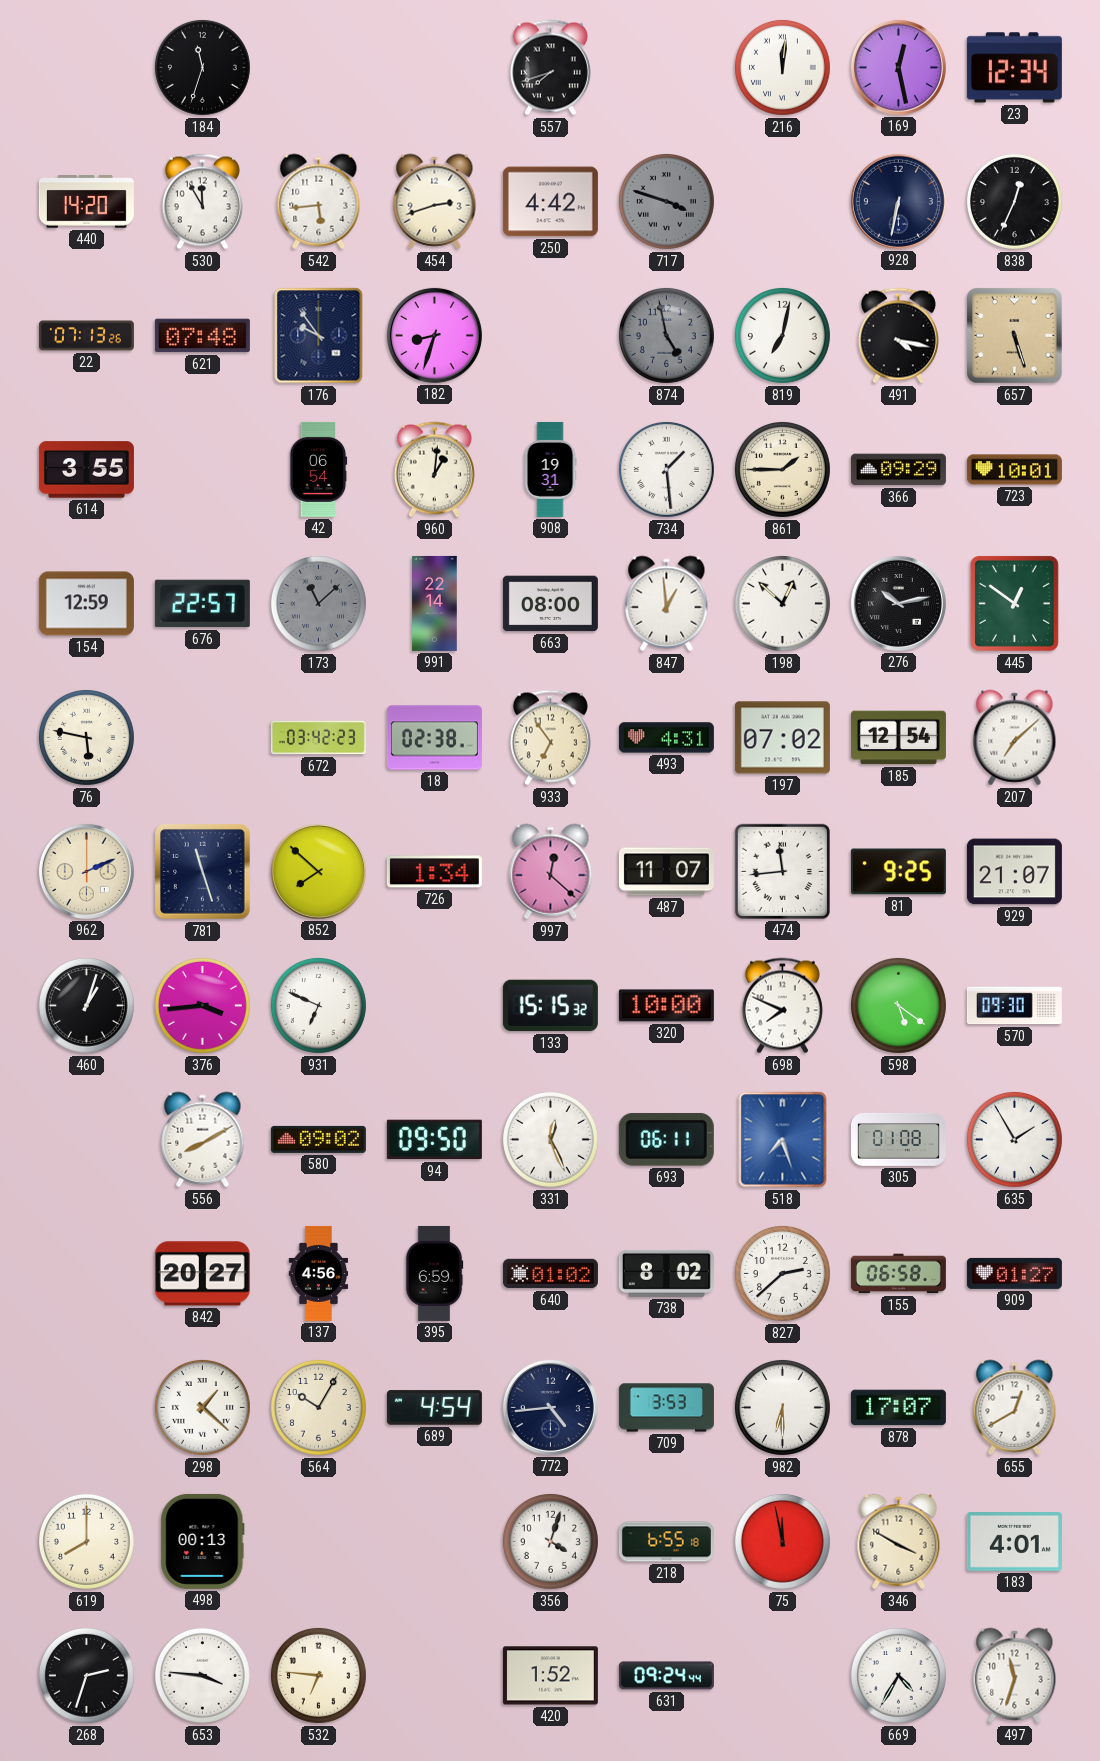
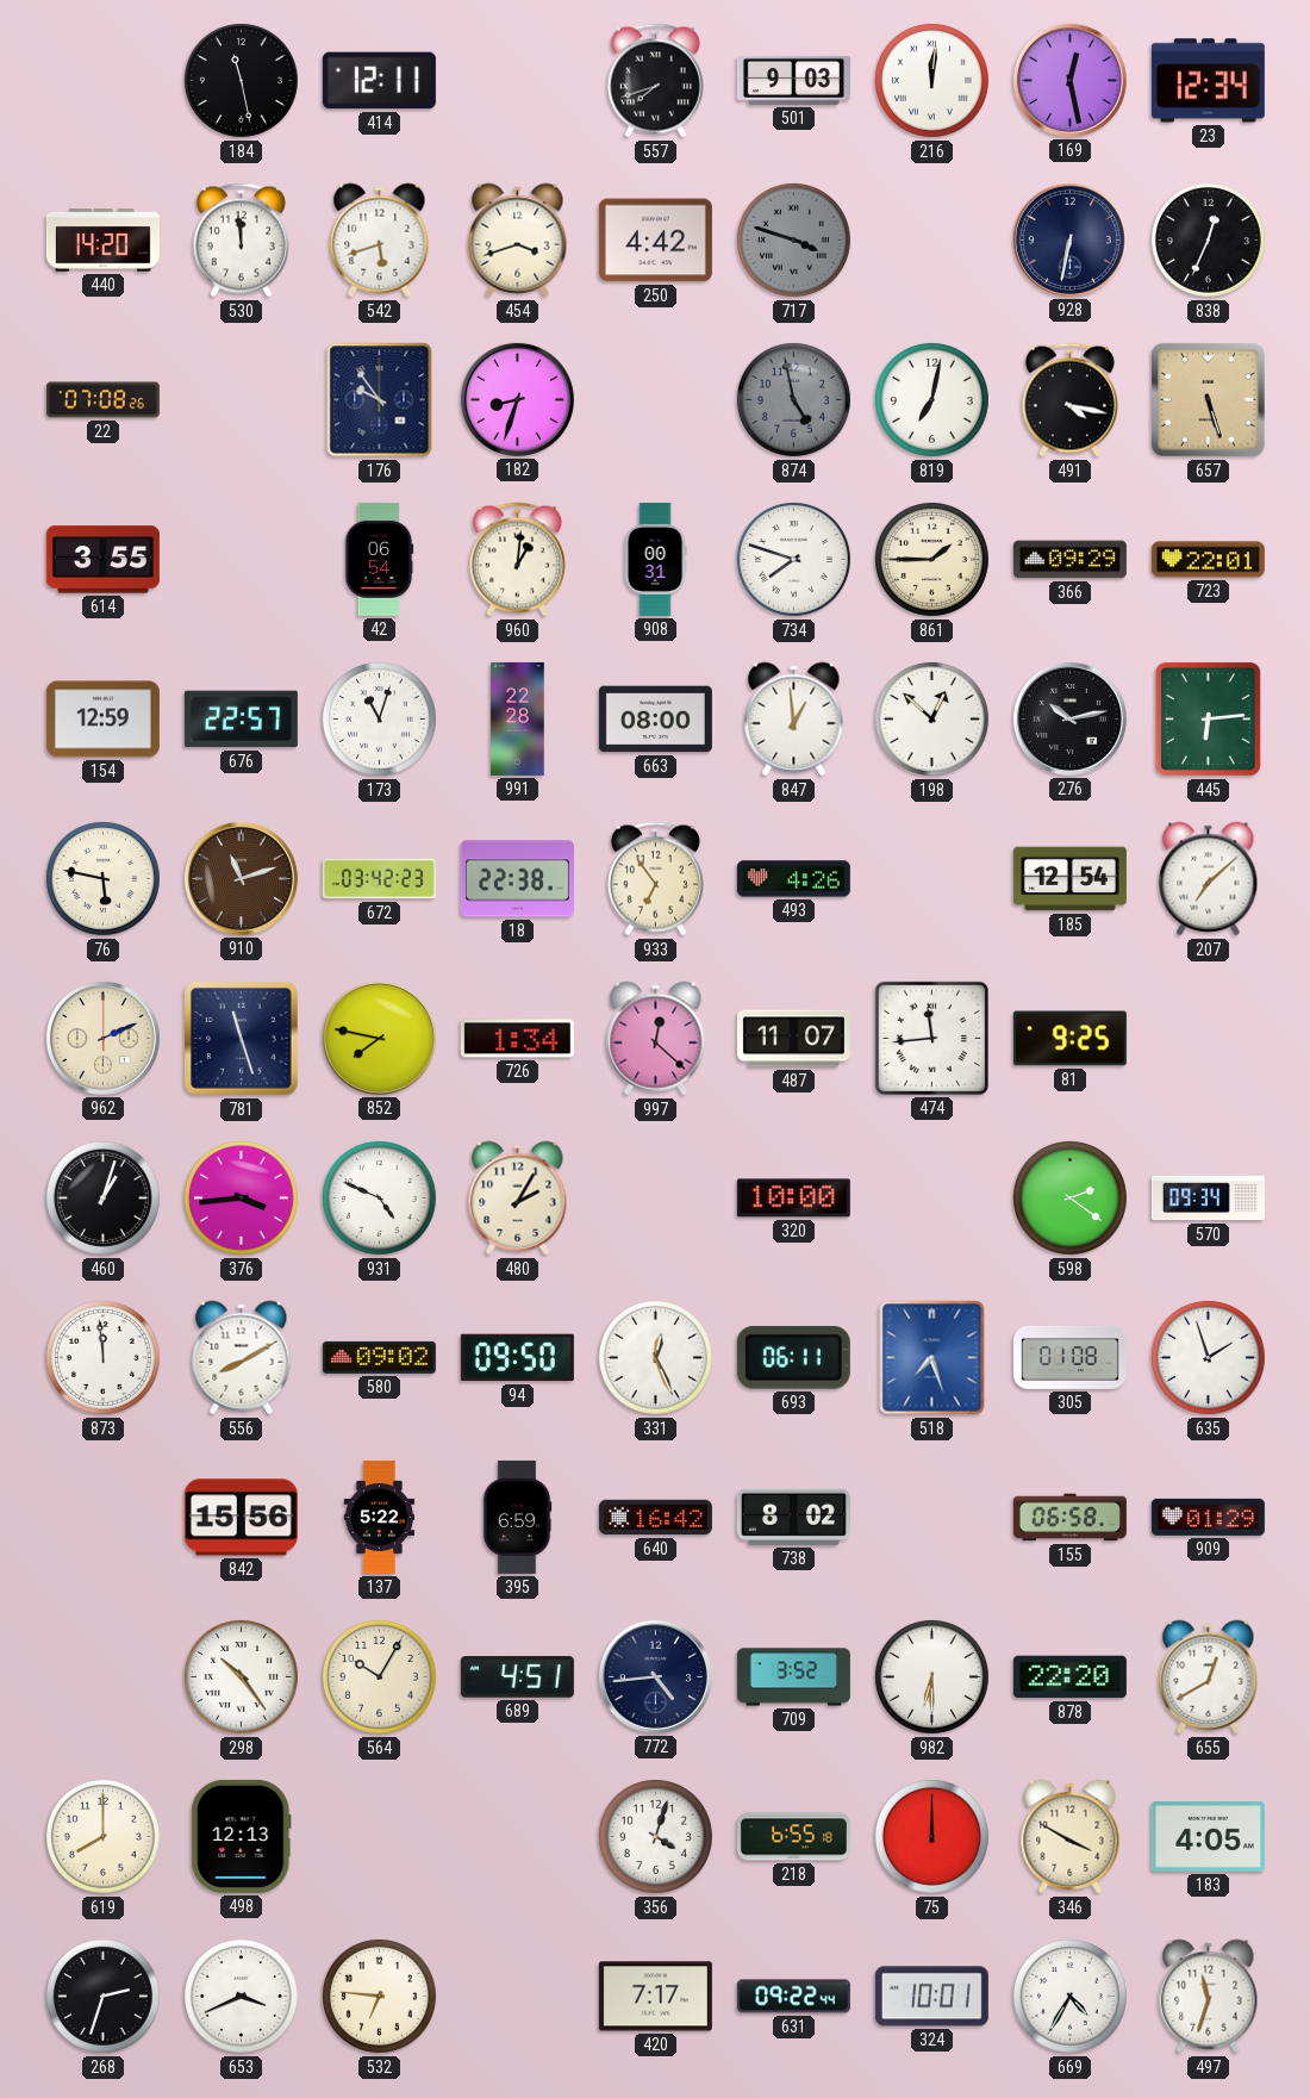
184: 11:33 -> 11:28 (241, 80)
414: none -> 12:11 (379, 81)
501: none -> 9:03 (793, 80)
530: 11:55 -> 11:59 (241, 241)
542: 5:44 -> 5:42 (380, 241)
454: 2:42 -> 3:42 (518, 241)
22: 07:13 -> 07:08 (102, 400)
621: 07:48 -> none (202, 336)
908: 19:31 -> 00:31 (655, 559)
734: 1:29 -> 7:48 (793, 559)
723: 10:01 -> 22:01 (1208, 560)
173: 11:08 -> 11:03 (379, 718)
173 dial: grey -> white (379, 718)
991: 22:14 -> 22:28 (518, 718)
445: 12:51 -> 6:14 (1208, 718)
910: none -> 11:12 (241, 878)
18: 02:38 -> 22:38 (517, 879)
493: 4:31 -> 4:26 (793, 879)
197: 07:02 -> none (782, 738)
852: 7:52 -> 7:47 (379, 1038)
929: 21:07 -> none (1014, 872)
931: 6:49 -> 4:49 (379, 1197)
480: none -> 2:05 (518, 1199)
133: 15:15 -> none (550, 1006)
698: 7:49 -> none (782, 1006)
598: 5:21 -> 2:21 (1069, 1197)
570: 09:30 -> 09:34 (1208, 1199)
873: none -> 11:59 (102, 1357)
635: 1:55 -> 1:57 (1208, 1357)
842: 20:27 -> 15:56 (241, 1518)
137: 4:56 -> 5:22 (380, 1517)
640: 01:02 -> 16:42 (655, 1518)
827: 2:38 -> none (782, 1273)
909: 01:27 -> 01:29 (1208, 1517)
298: 1:22 -> 10:24 (241, 1676)
689: 4:54 -> 4:51 (517, 1677)
709: 3:53 -> 3:52 (793, 1677)
878: 17:07 -> 22:20 (1069, 1677)
498: 00:13 -> 12:13 (242, 1836)
75: 11:58 -> 12:00 (931, 1836)
183: 4:01 -> 4:05 (1208, 1837)
653: 3:46 -> 3:41 (241, 1996)
420: 1:52 -> 7:17 (655, 1997)
631: 09:24 -> 09:22 (793, 1997)
324: none -> 10:01 (931, 1997)
